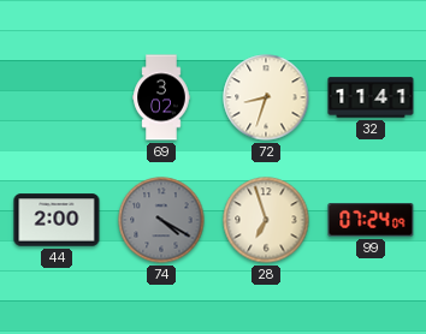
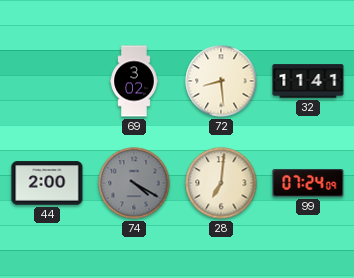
72: 8:33 -> 8:29 (221, 81)
28: 6:57 -> 7:01 (221, 183)
